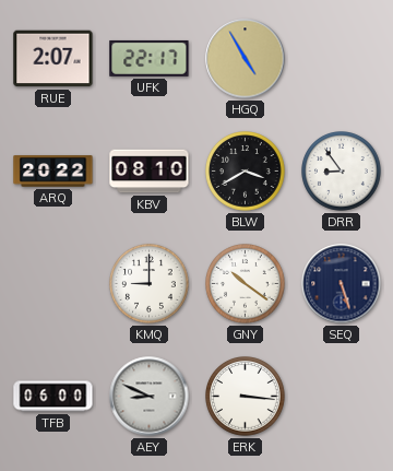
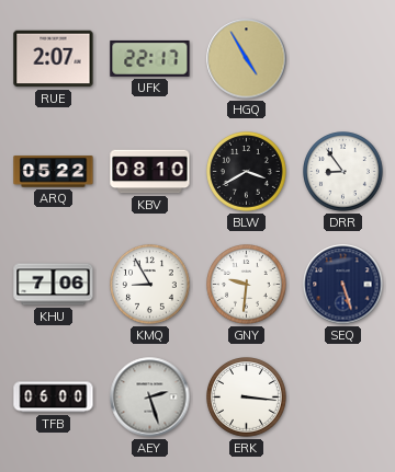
ARQ: 20:22 -> 05:22 (54, 172)
KHU: none -> 7:06 (54, 285)
KMQ: 9:00 -> 8:55 (150, 285)
GNY: 10:21 -> 9:31 (247, 285)
AEY: 8:49 -> 2:27 (150, 398)
